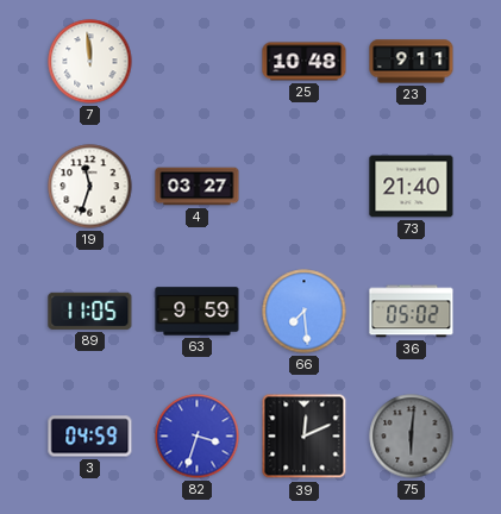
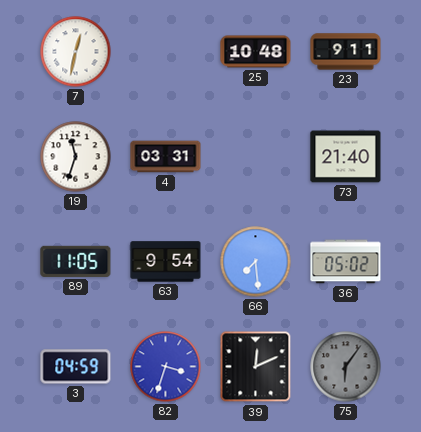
7: 11:59 -> 12:32 (76, 52)
4: 03:27 -> 03:31 (166, 157)
63: 9:59 -> 9:54 (166, 262)
75: 6:01 -> 6:06 (346, 367)
